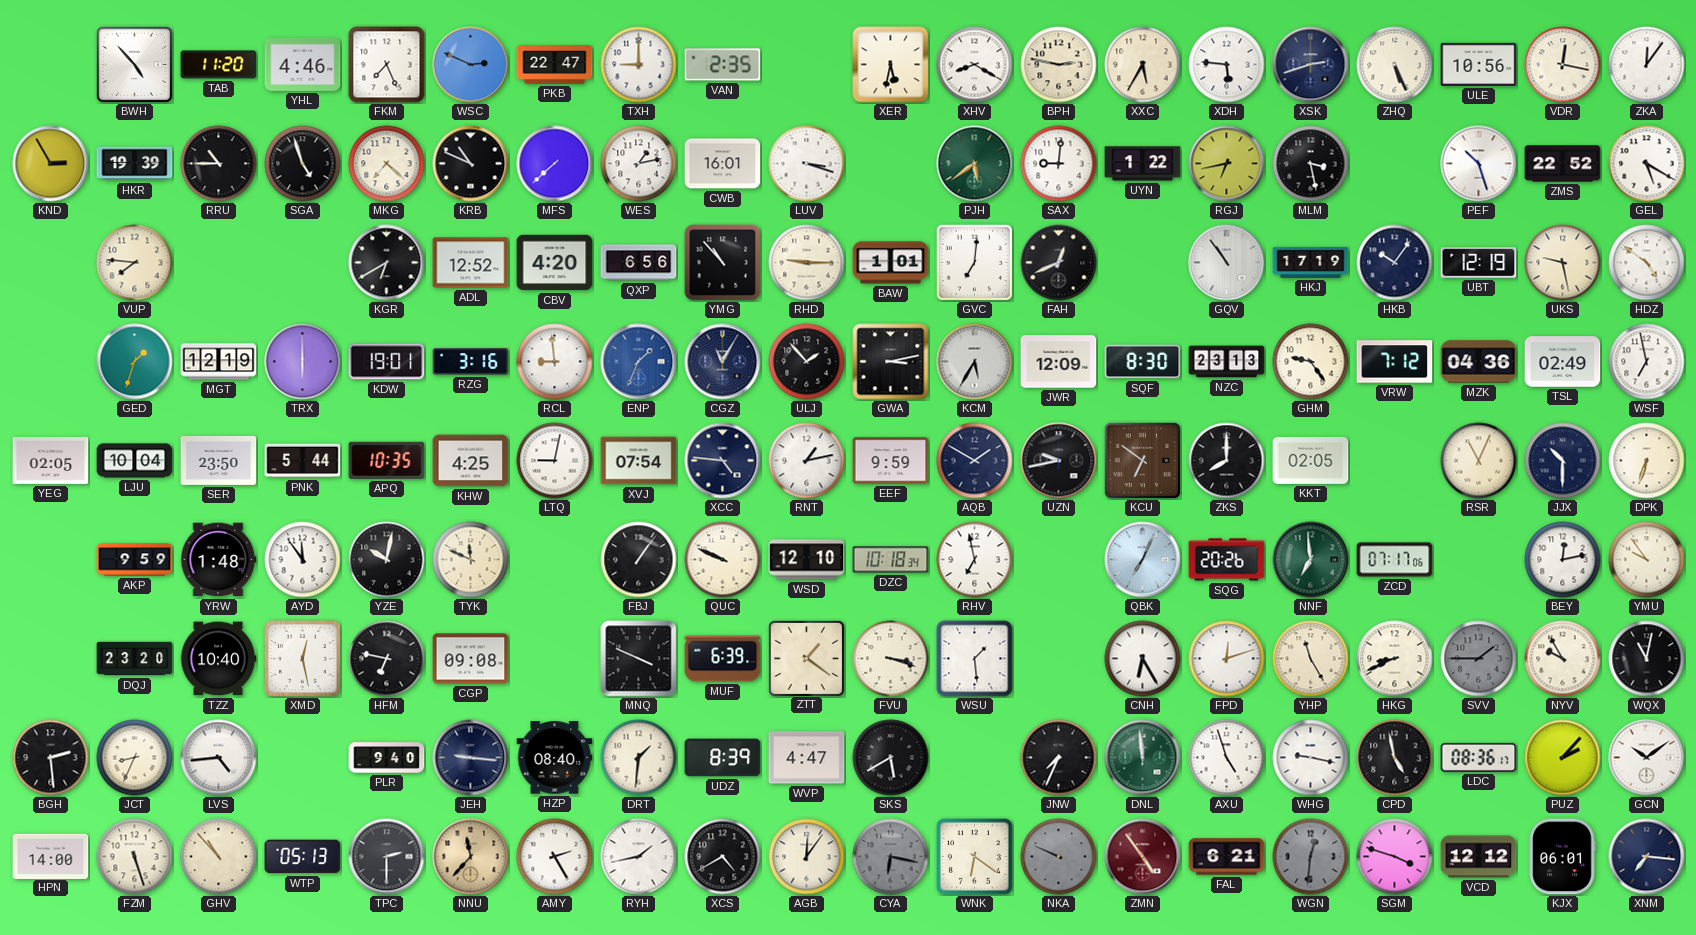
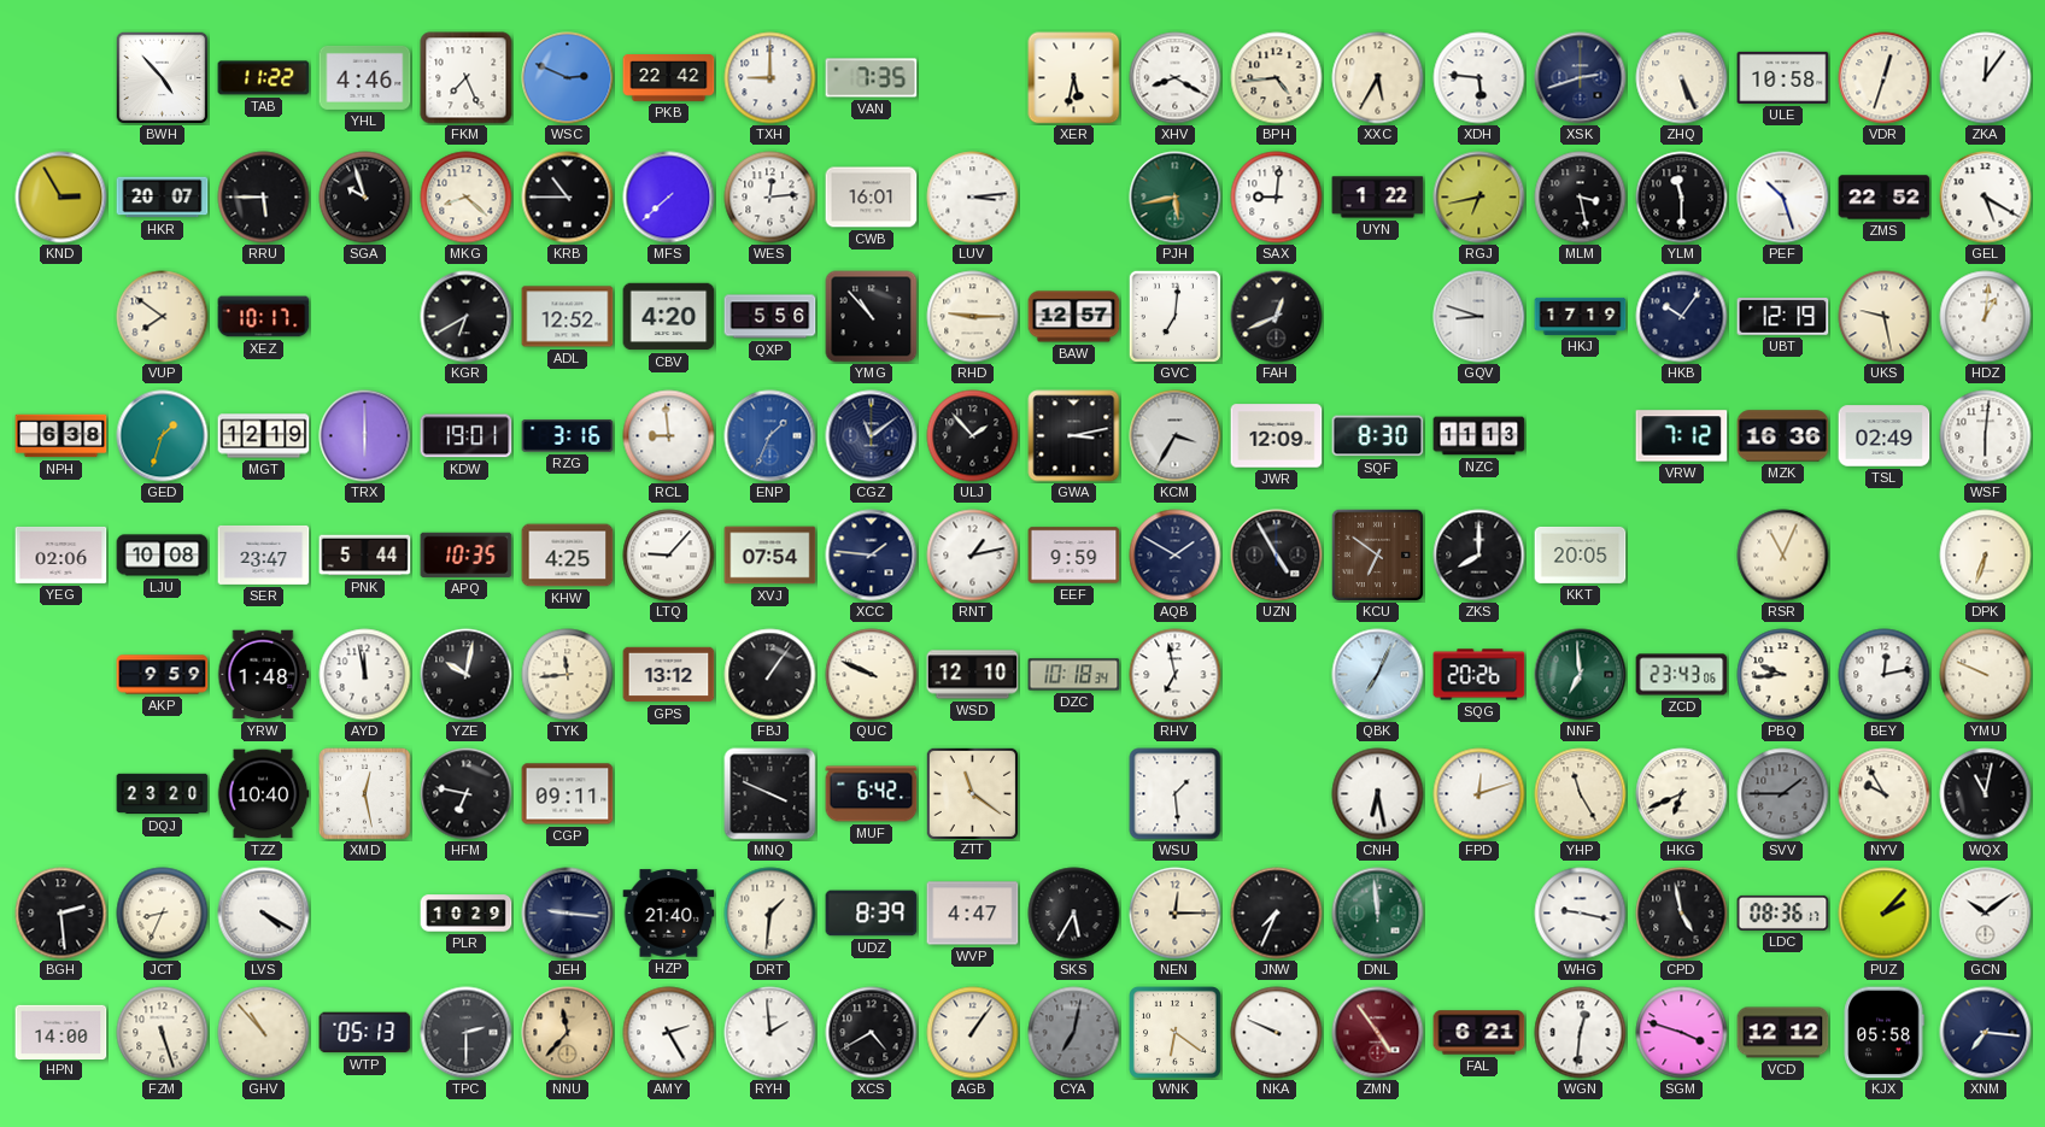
TAB: 11:20 -> 11:22 (264, 78)
PKB: 22:47 -> 22:42 (669, 78)
VAN: 2:35 -> 7:35 (872, 78)
BPH: 2:47 -> 4:44 (1277, 78)
ULE: 10:56 -> 10:58 (1783, 77)
VDR: 12:17 -> 12:33 (1885, 78)
HKR: 19:39 -> 20:07 (163, 198)
RRU: 10:45 -> 5:45 (264, 198)
SGA: 4:57 -> 9:57 (365, 198)
MKG: 7:22 -> 8:22 (467, 198)
KRB: 10:49 -> 10:45 (568, 198)
WES: 1:13 -> 12:14 (770, 198)
LUV: 3:18 -> 3:14 (973, 198)
PJH: 5:39 -> 5:43 (1176, 198)
YLM: none -> 11:30 (1682, 198)
VUP: 7:46 -> 7:51 (163, 317)
XEZ: none -> 10:17 (264, 317)
QXP: 6:56 -> 5:56 (770, 317)
BAW: 1:01 -> 12:57 (1074, 317)
GQV: 10:54 -> 8:48 (1479, 317)
HDZ: 4:51 -> 1:01 (1986, 317)
NPH: none -> 6:38 (61, 436)
CGZ: 11:05 -> 11:09 (872, 436)
KCM: 5:35 -> 3:35 (1176, 436)
NZC: 23:13 -> 11:13 (1479, 436)
GHM: 9:24 -> none (1311, 362)
MZK: 04:36 -> 16:36 (1783, 436)
WSF: 6:58 -> 6:01 (1986, 436)
YEG: 02:05 -> 02:06 (61, 554)
LJU: 10:04 -> 10:08 (163, 556)
SER: 23:50 -> 23:47 (264, 554)
LTQ: 9:02 -> 9:07 (669, 556)
XCC: 4:46 -> 1:46 (872, 556)
UZN: 9:43 -> 4:55 (1277, 556)
KKT: 02:05 -> 20:05 (1581, 554)
JJX: 10:30 -> none (1563, 461)
AYD: 11:54 -> 11:58 (365, 675)
TYK: 11:49 -> 11:44 (568, 675)
GPS: none -> 13:12 (669, 675)
ZCD: 07:17 -> 23:43 (1682, 675)
PBQ: none -> 9:44 (1783, 675)
YMU: 9:54 -> 9:49 (1986, 675)
CGP: 09:08 -> 09:11 (568, 794)
MUF: 6:39 -> 6:42 (872, 794)
ZTT: 1:21 -> 11:21 (972, 793)
FVU: 3:18 -> none (891, 659)
CNH: 6:25 -> 6:28 (1378, 794)
HKG: 8:41 -> 6:41 (1682, 794)
LVS: 4:44 -> 4:20 (264, 914)
PLR: 9:40 -> 10:29 (467, 914)
HZP: 08:40 -> 21:40 (669, 914)
SKS: 5:40 -> 5:35 (1074, 914)
NEN: none -> 12:15 (1176, 914)
AXU: 4:57 -> none (1227, 758)
RYH: 1:43 -> 1:59 (770, 1033)
AGB: 12:06 -> 1:06 (973, 1033)
CYA: 6:17 -> 7:02 (1074, 1033)
NKA dial: grey -> white (1277, 1033)
WGN dial: grey -> white (1581, 1033)
KJX: 06:01 -> 05:58 (1883, 1033)
